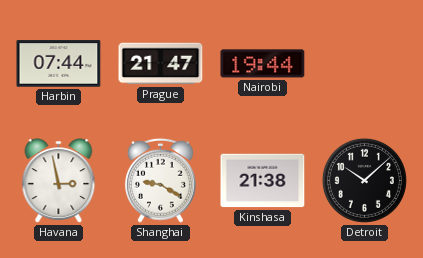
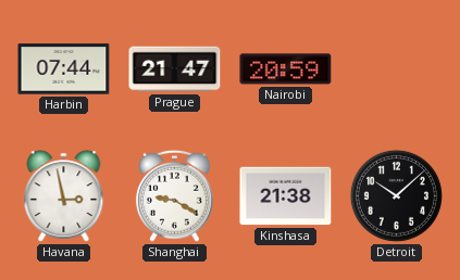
Nairobi: 19:44 -> 20:59 (286, 69)
